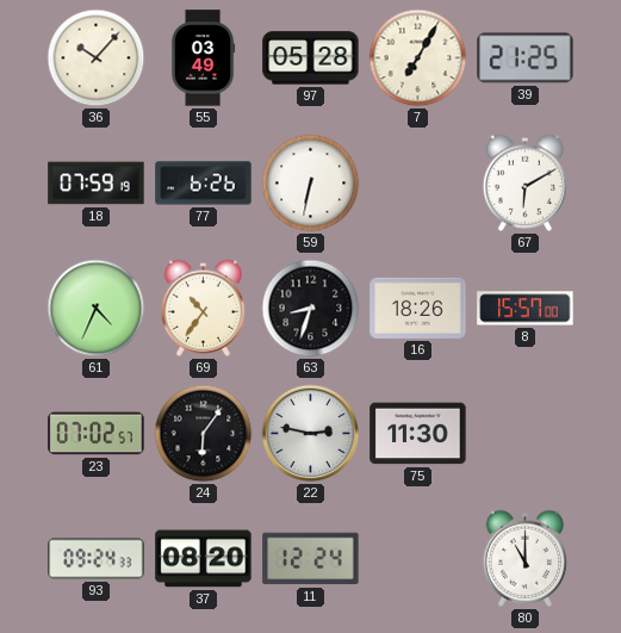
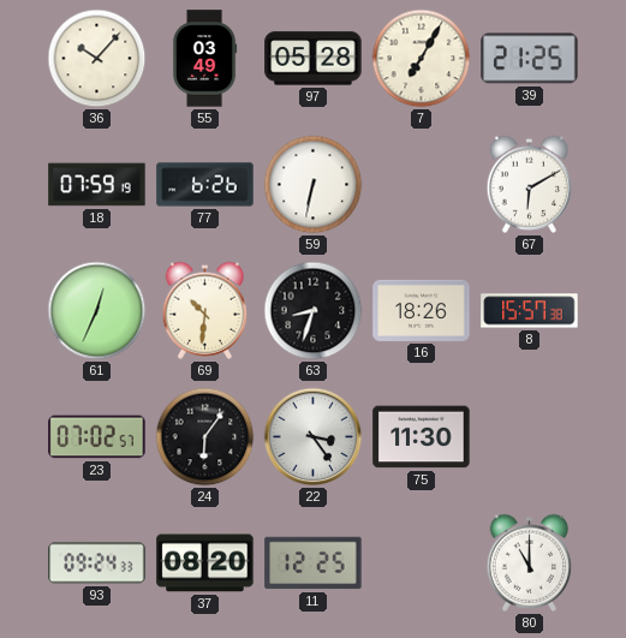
61: 4:34 -> 12:34 (97, 311)
69: 10:36 -> 10:31 (205, 310)
8: 15:57:00 -> 15:57:38 (530, 311)
22: 2:47 -> 3:24 (314, 437)
11: 12:24 -> 12:25 (314, 564)
